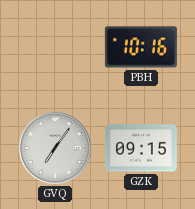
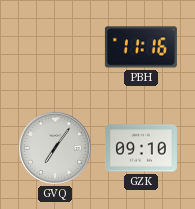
PBH: 10:16 -> 11:16 (141, 47)
GZK: 09:15 -> 09:10 (141, 148)
